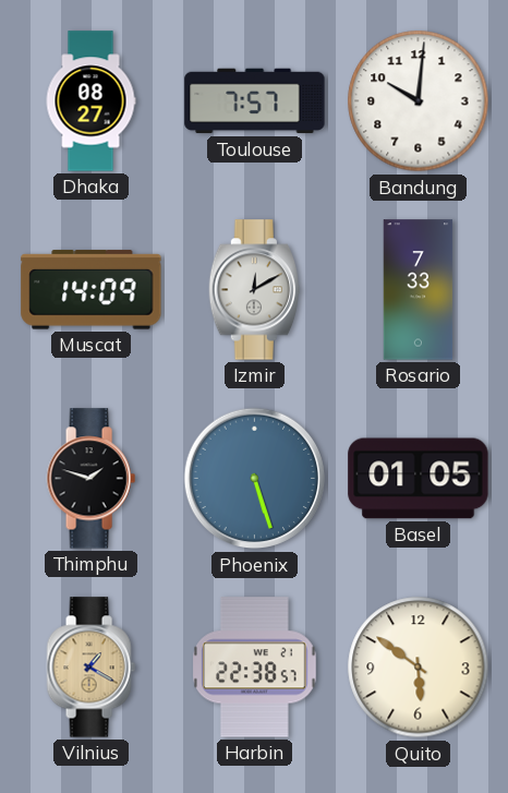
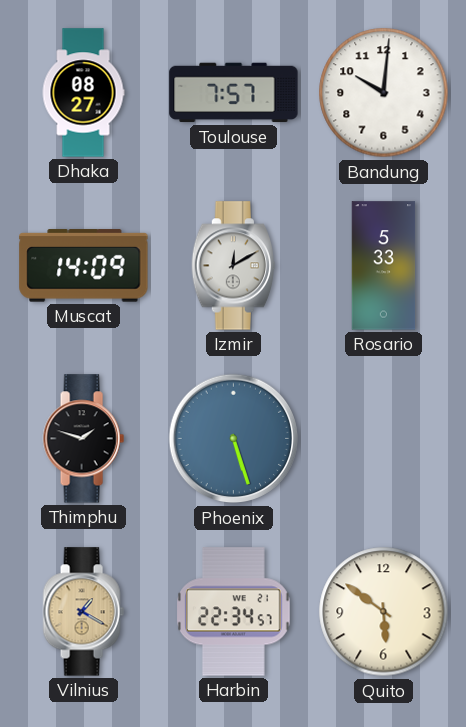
Rosario: 7:33 -> 5:33 (384, 266)
Basel: 01:05 -> none (419, 479)
Harbin: 22:38 -> 22:34 (234, 612)
